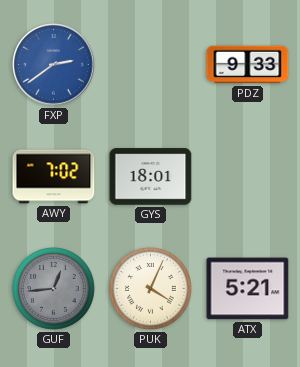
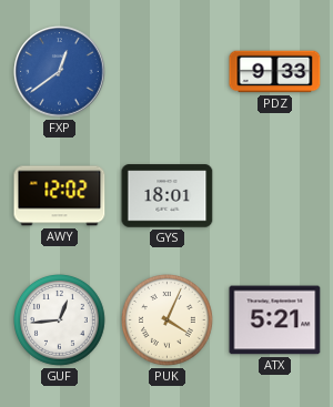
FXP: 2:39 -> 12:39 (60, 72)
AWY: 7:02 -> 12:02 (60, 196)
GUF dial: grey -> white (60, 320)
